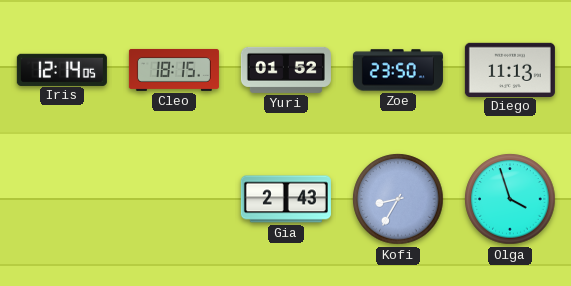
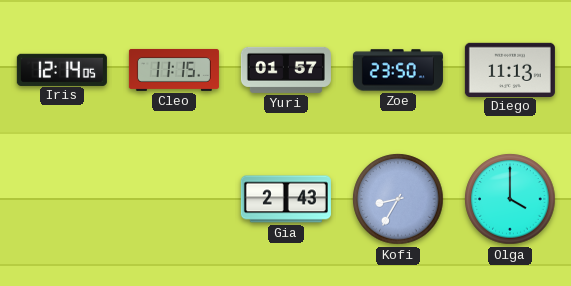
Cleo: 18:15 -> 11:15 (174, 70)
Yuri: 01:52 -> 01:57 (286, 70)
Olga: 3:57 -> 4:00 (510, 199)
